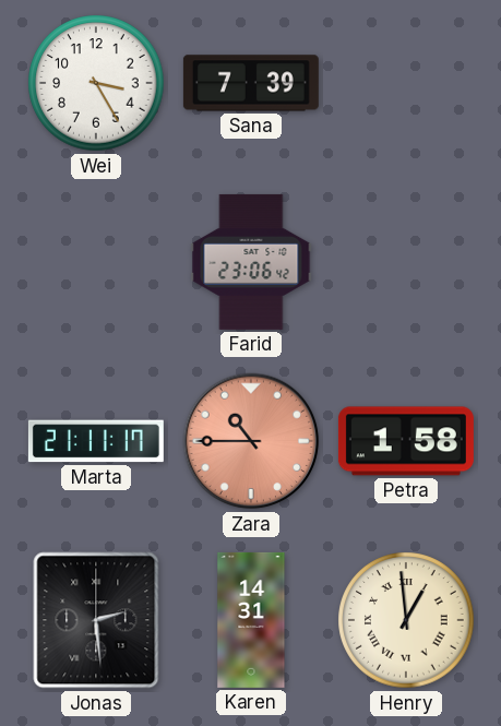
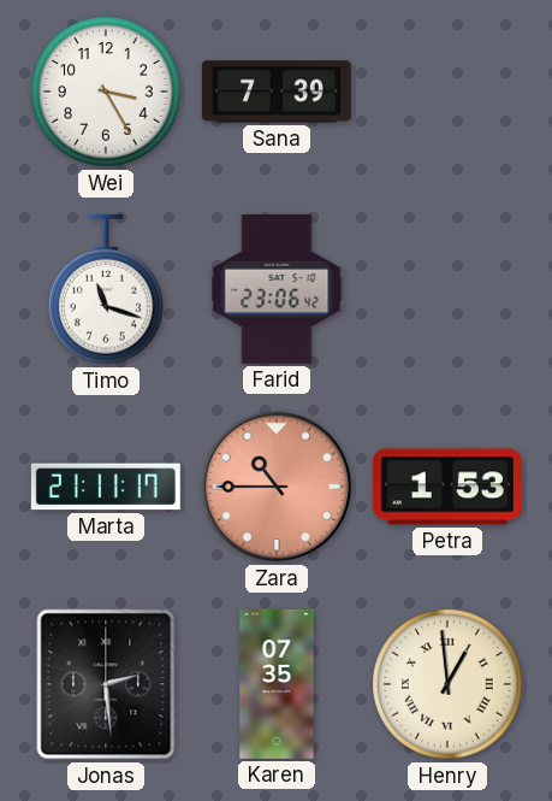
Timo: none -> 11:18 (107, 289)
Petra: 1:58 -> 1:53 (447, 487)
Karen: 14:31 -> 07:35 (277, 684)
